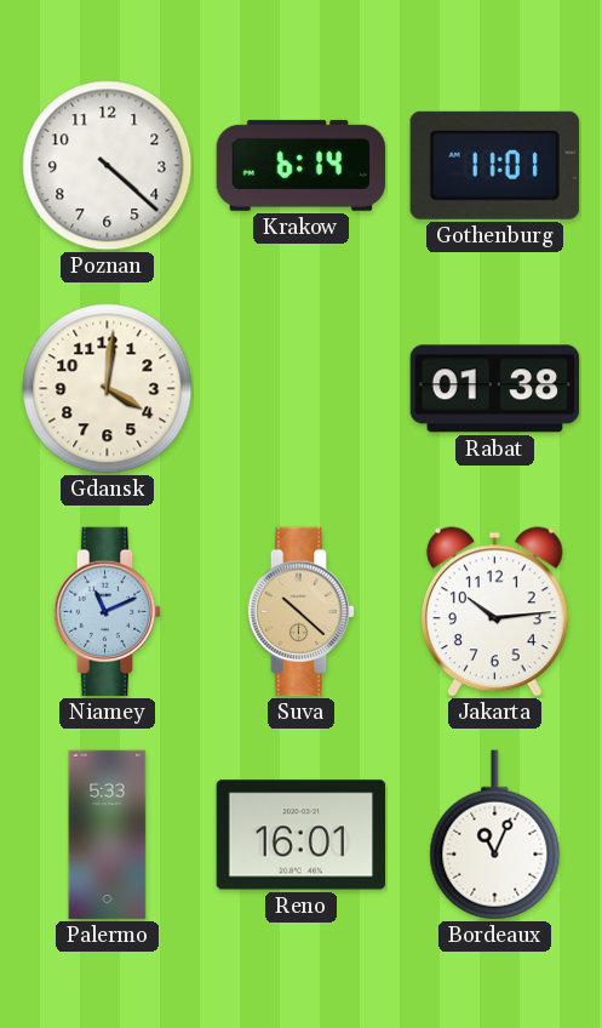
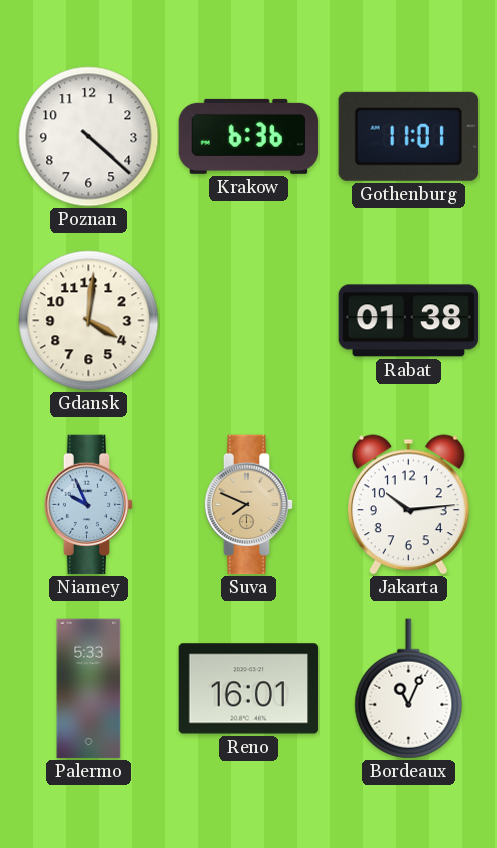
Krakow: 6:14 -> 6:36 (249, 136)
Niamey: 11:11 -> 9:56 (89, 505)
Suva: 10:22 -> 7:49 (249, 505)
